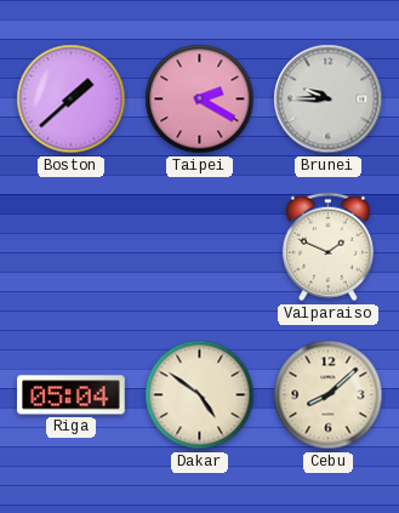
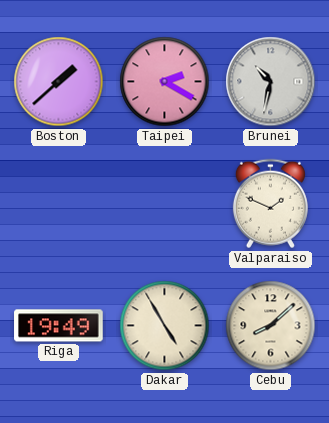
Brunei: 9:45 -> 10:32 (271, 82)
Riga: 05:04 -> 19:49 (59, 326)
Dakar: 4:51 -> 4:55 (165, 326)
